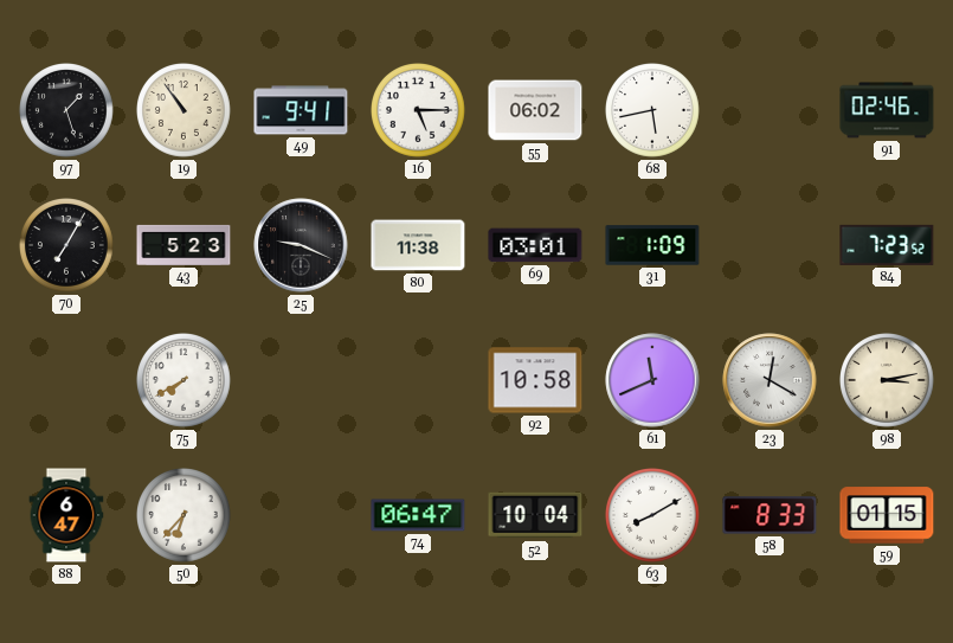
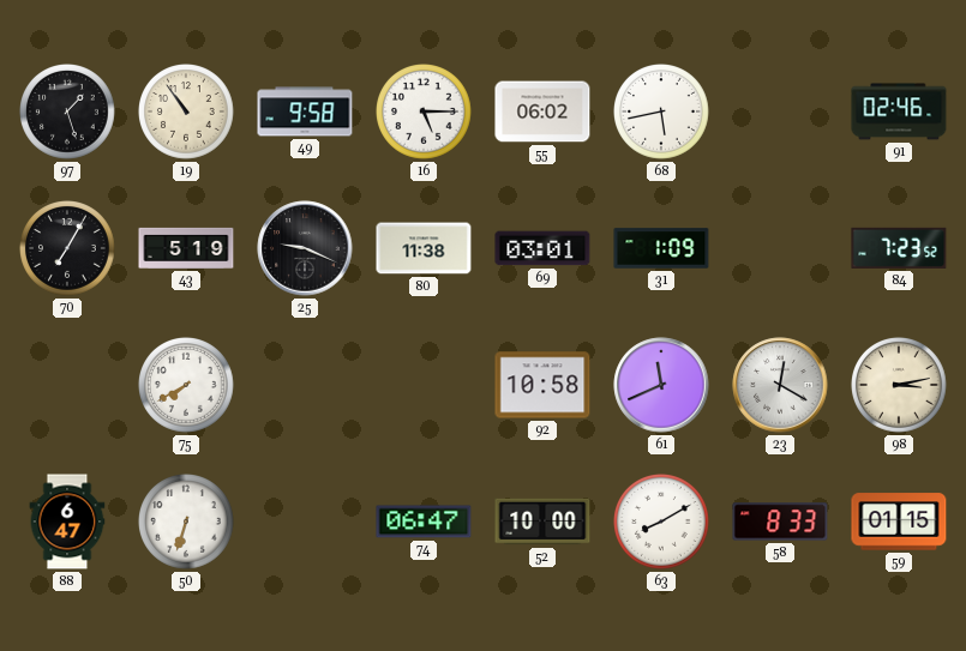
49: 9:41 -> 9:58 (305, 111)
43: 5:23 -> 5:19 (186, 248)
50: 6:37 -> 6:33 (187, 523)
52: 10:04 -> 10:00 (542, 522)
